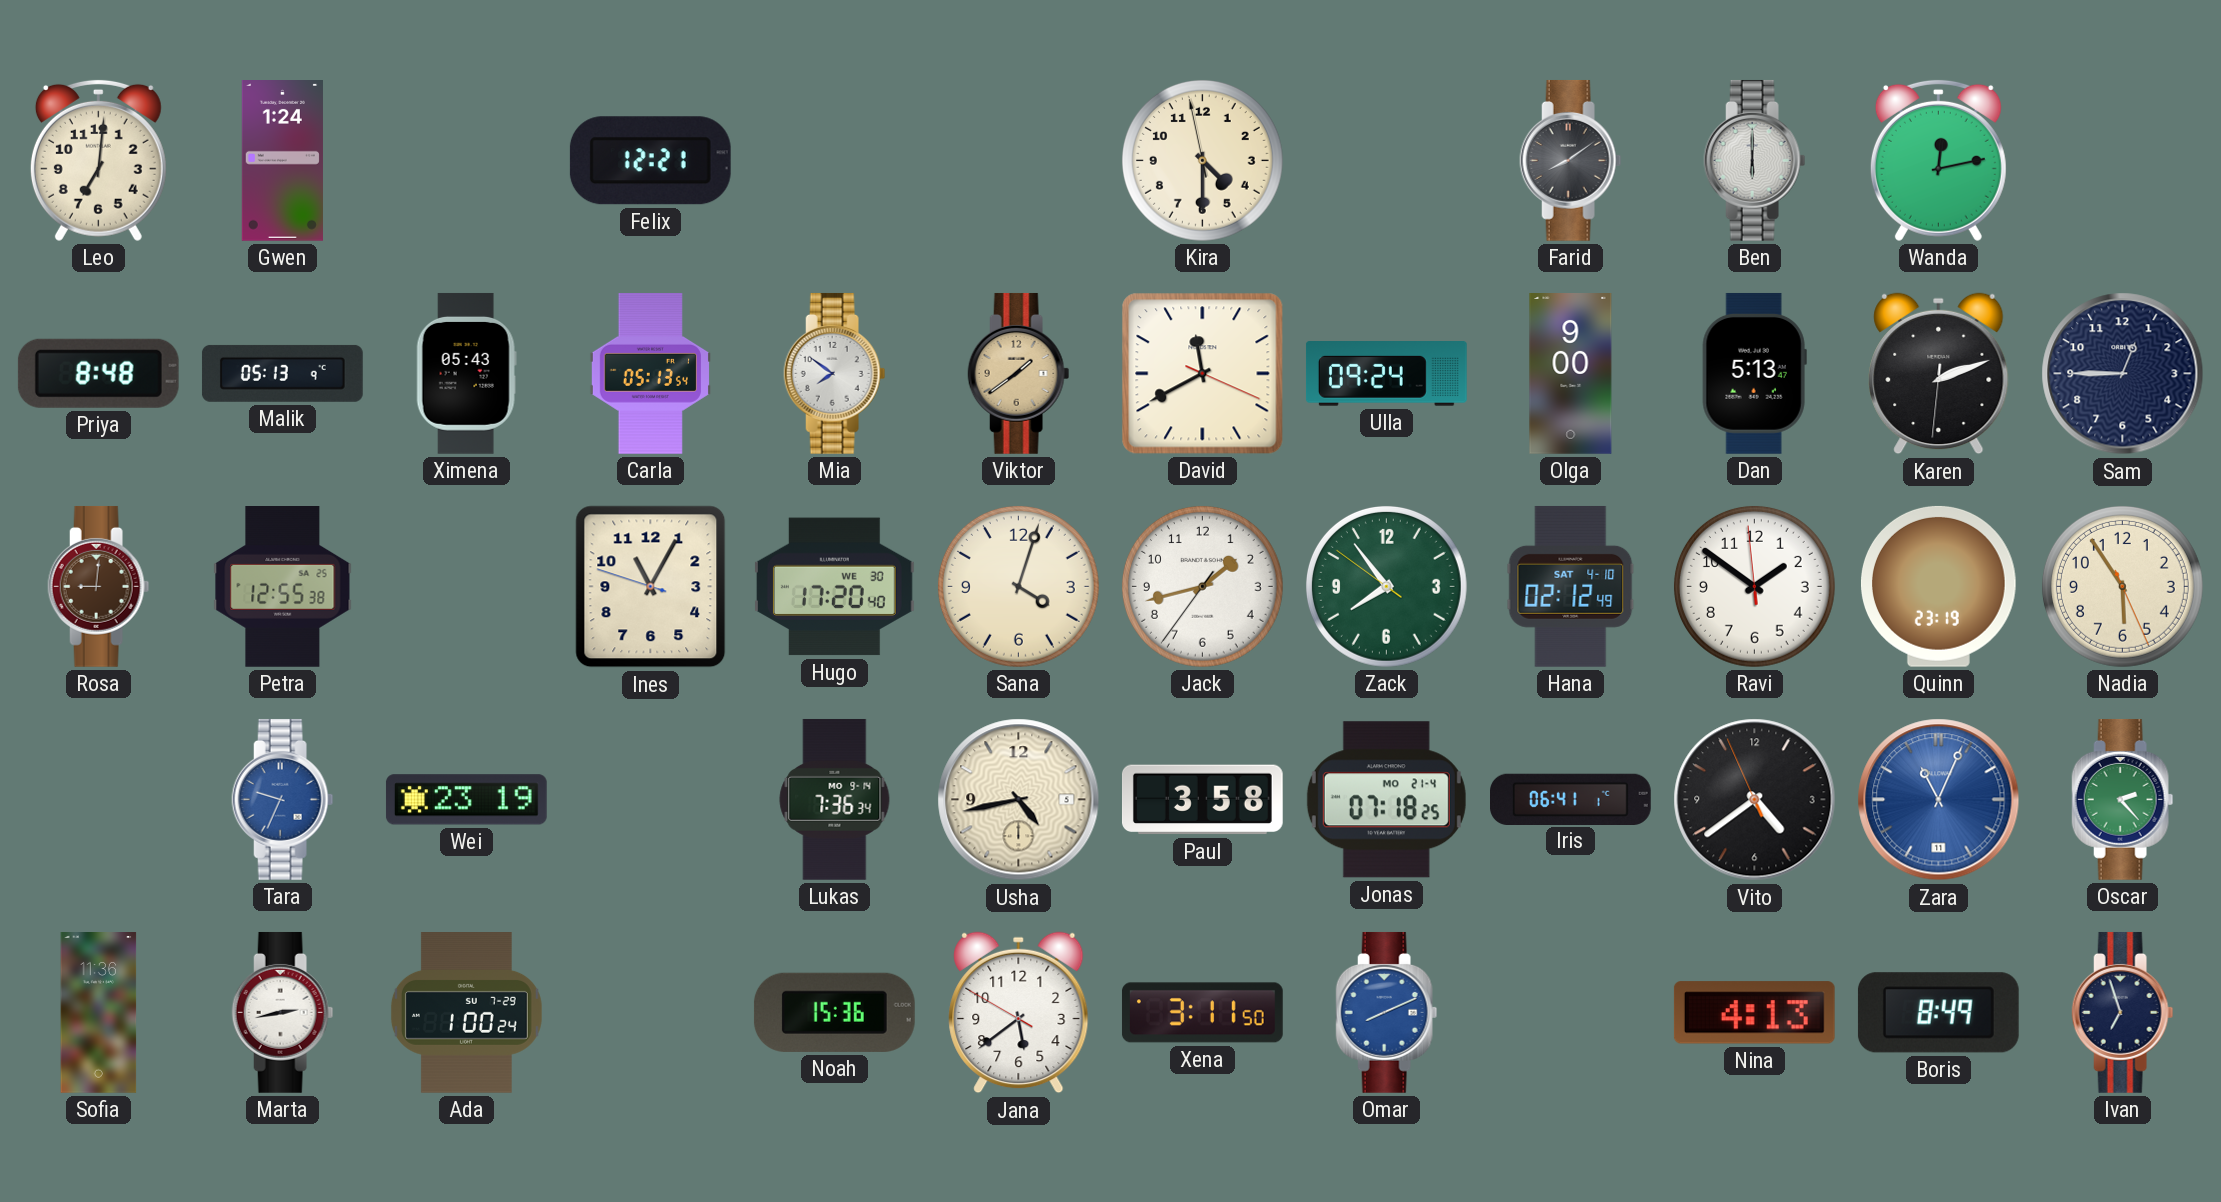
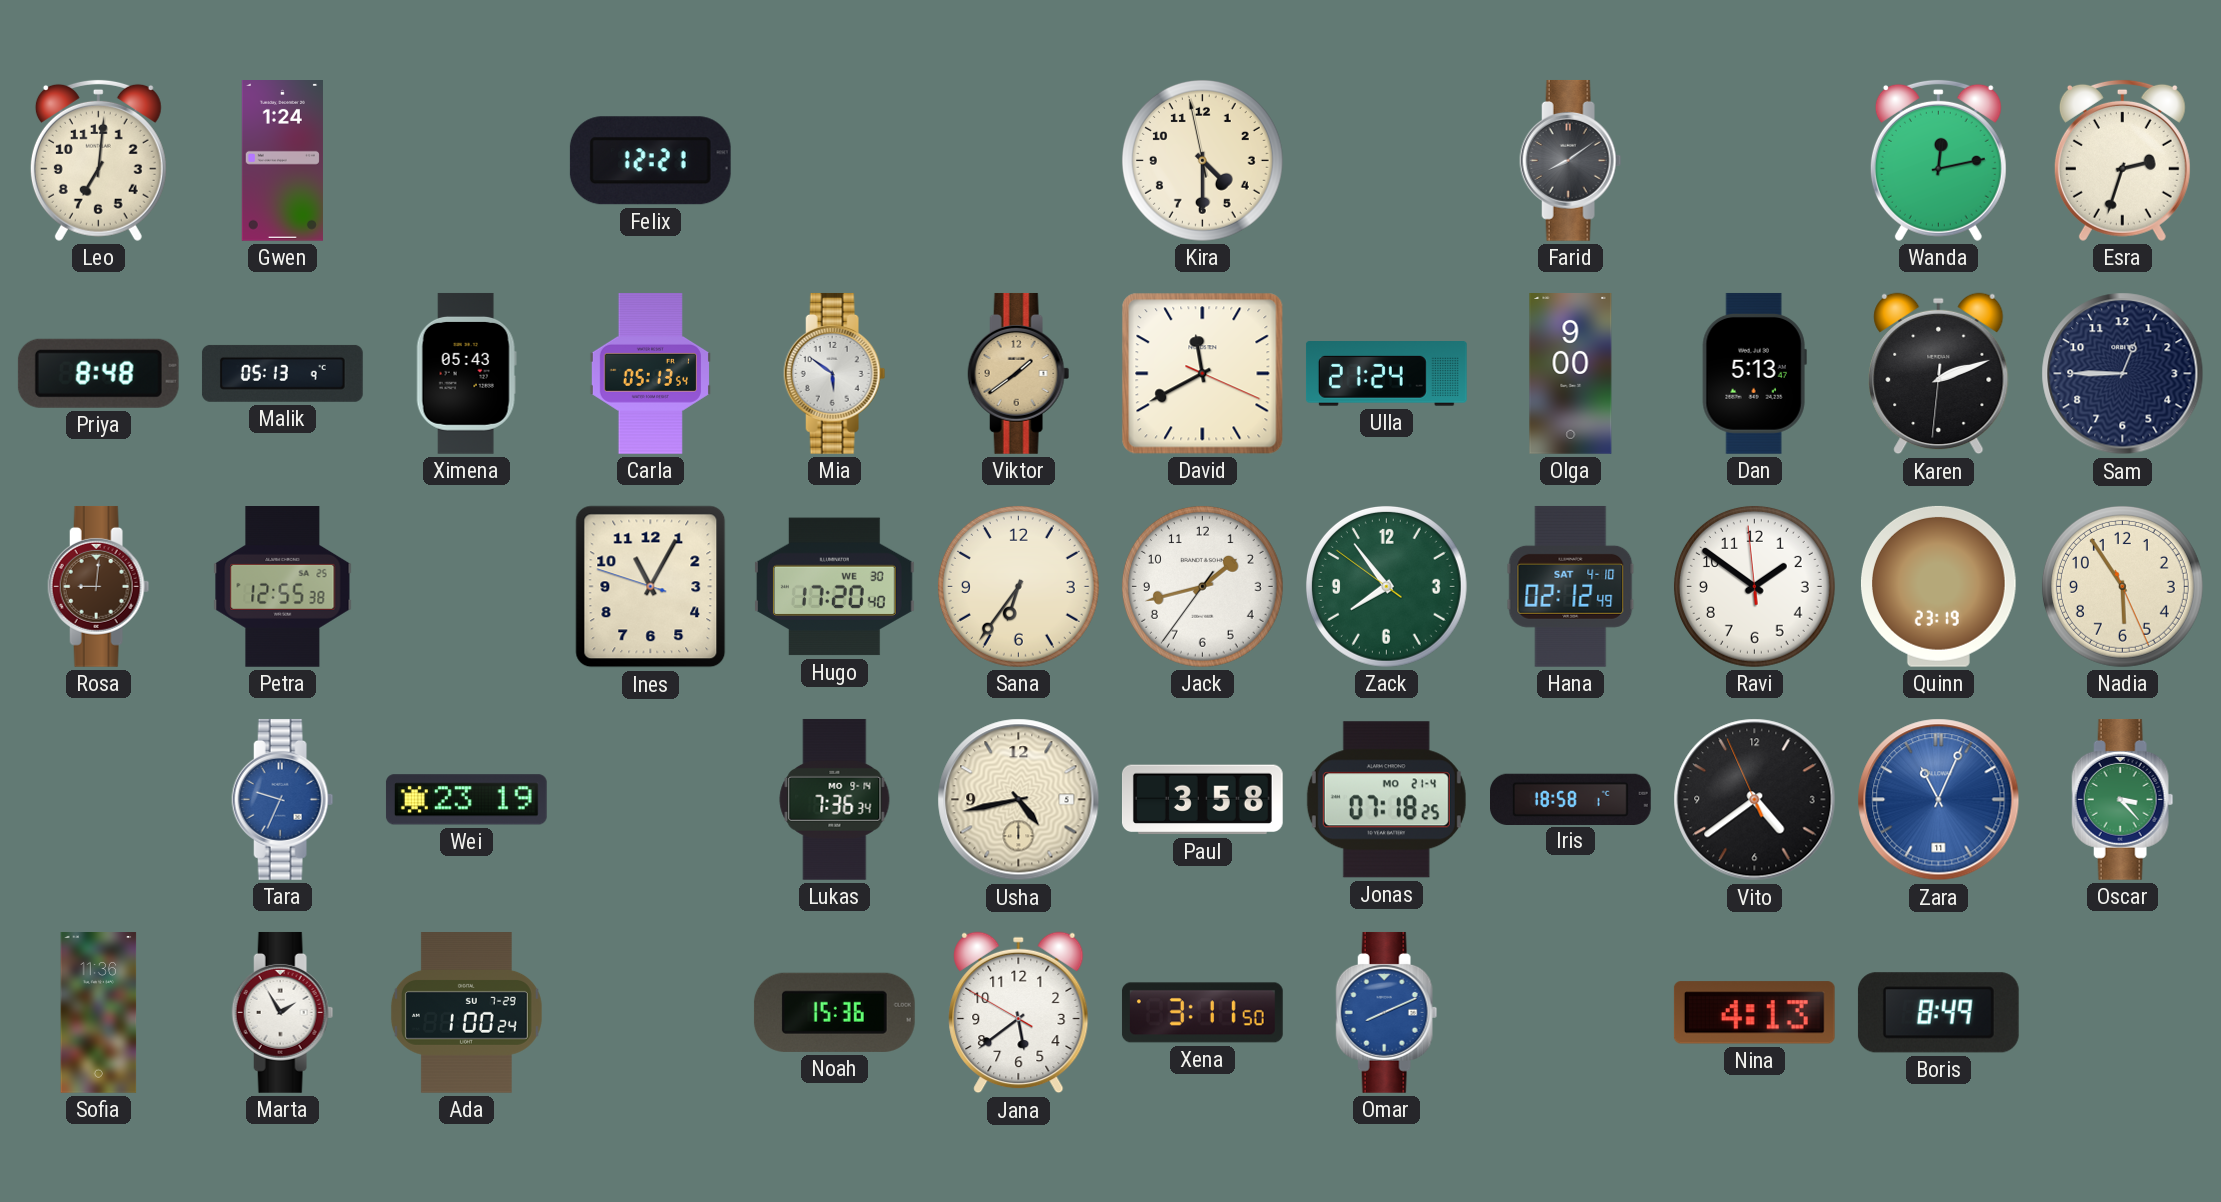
Ben: 6:00 -> none (1755, 160)
Esra: none -> 2:33 (2122, 160)
Mia: 7:51 -> 5:51 (835, 373)
Ulla: 09:24 -> 21:24 (1386, 374)
Sana: 4:03 -> 6:36 (1018, 586)
Iris: 06:41 -> 18:58 (1571, 799)
Oscar: 2:23 -> 3:23 (2123, 799)
Marta: 2:43 -> 1:55 (283, 1012)
Ivan: 6:57 -> none (2123, 1012)
